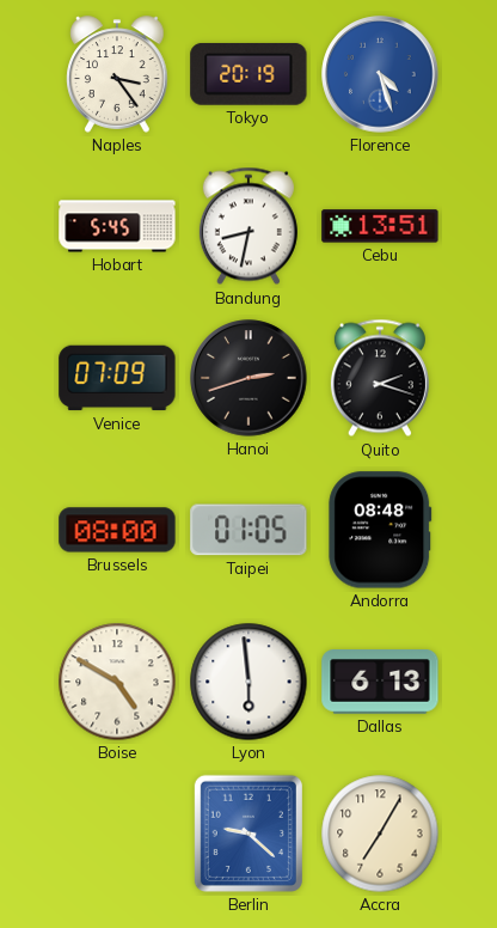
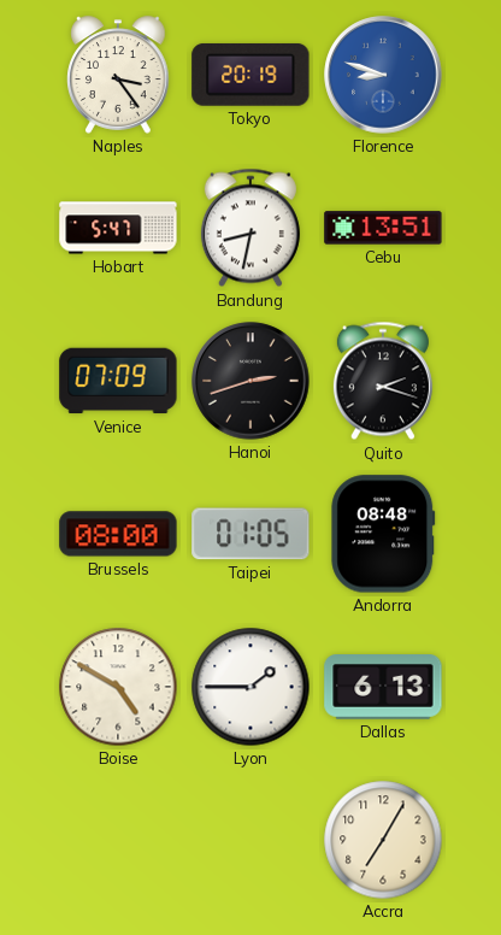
Florence: 4:27 -> 8:48 (383, 75)
Hobart: 5:45 -> 5:47 (118, 228)
Lyon: 5:59 -> 1:45 (250, 687)
Berlin: 9:22 -> none (249, 834)
